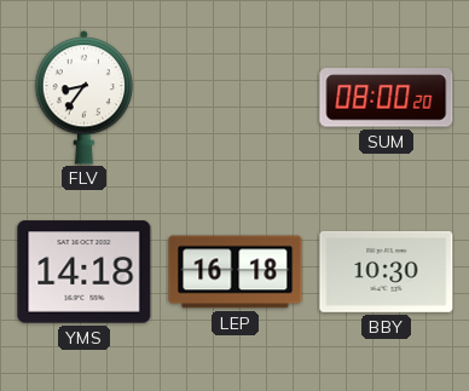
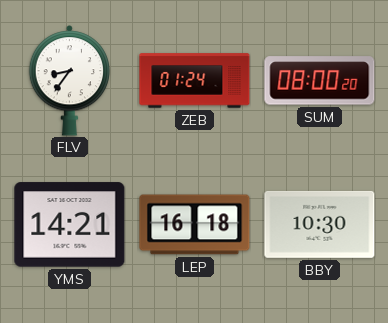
ZEB: none -> 01:24 (195, 81)
YMS: 14:18 -> 14:21 (70, 225)
